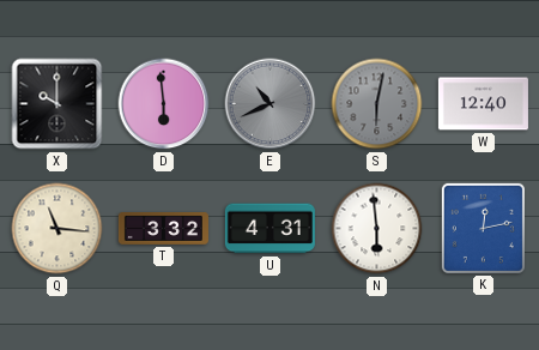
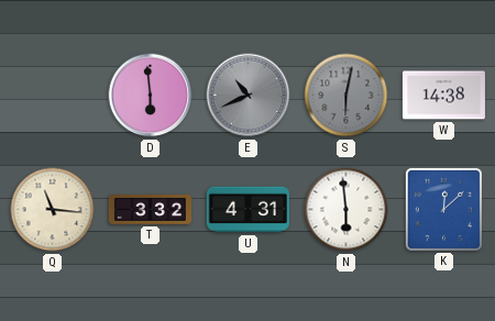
X: 10:00 -> none (57, 104)
W: 12:40 -> 14:38 (443, 96)
K: 12:13 -> 12:08 (443, 209)
